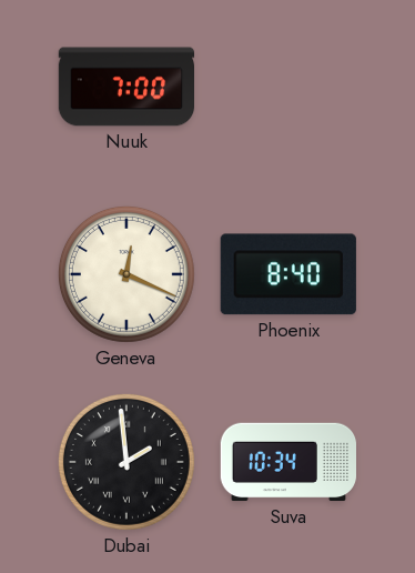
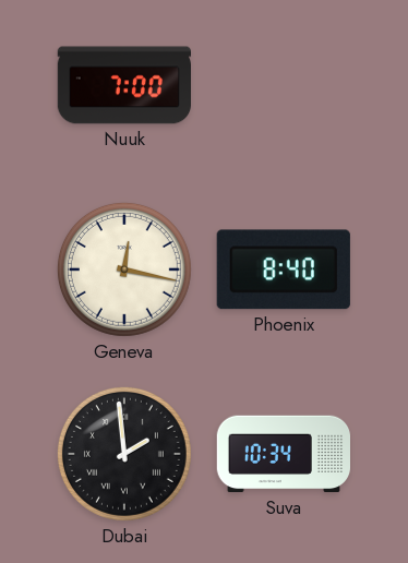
Geneva: 12:19 -> 12:17 (124, 269)
